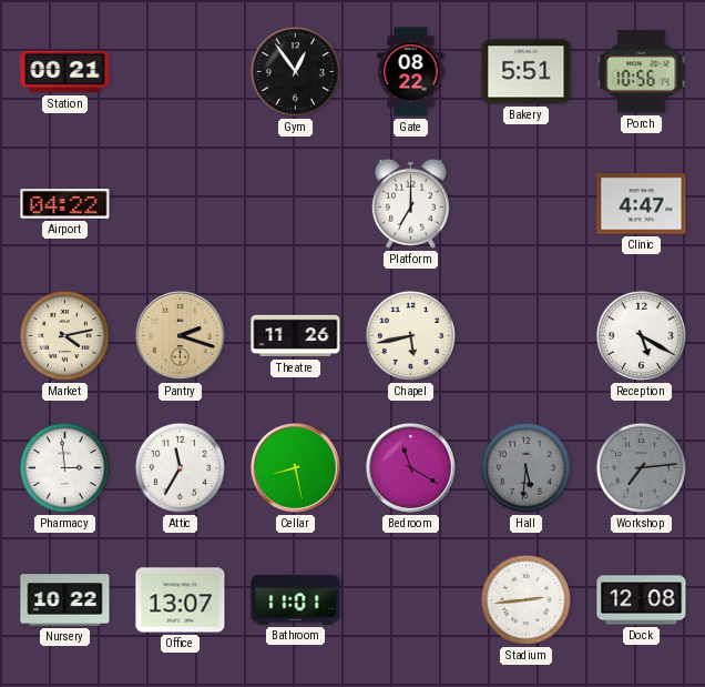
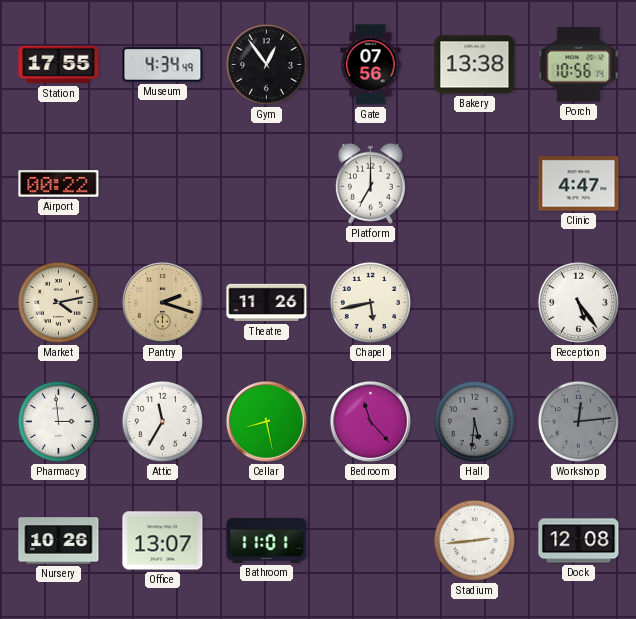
Station: 00:21 -> 17:55 (59, 65)
Museum: none -> 4:34 (163, 65)
Gate: 08:22 -> 07:56 (371, 65)
Bakery: 5:51 -> 13:38 (475, 65)
Airport: 04:22 -> 00:22 (59, 184)
Reception: 5:20 -> 5:24 (578, 302)
Bedroom: 11:20 -> 11:23 (370, 421)
Workshop: 7:14 -> 12:14 (578, 421)
Nursery: 10:22 -> 10:26 (59, 541)
